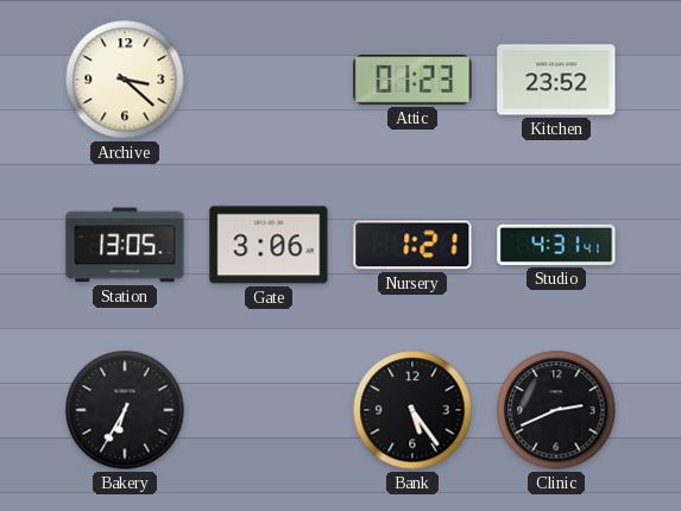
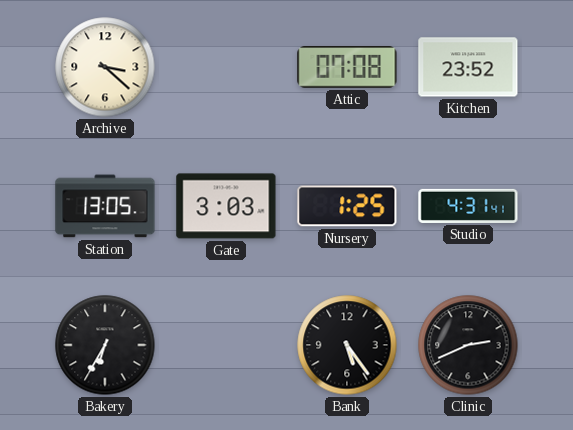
Attic: 01:23 -> 07:08 (347, 68)
Gate: 3:06 -> 3:03 (226, 206)
Nursery: 1:21 -> 1:25 (347, 206)
